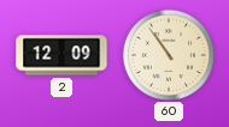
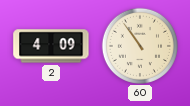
2: 12:09 -> 4:09 (51, 46)
